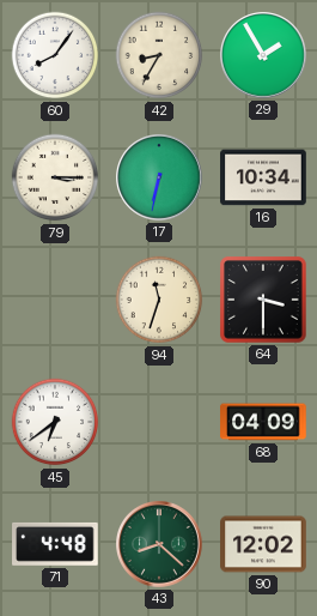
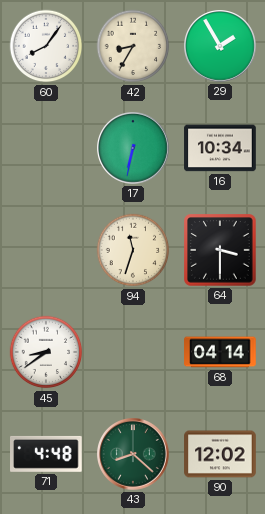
79: 3:15 -> none (55, 177)
45: 6:39 -> 8:39 (46, 352)
68: 04:09 -> 04:14 (220, 352)
